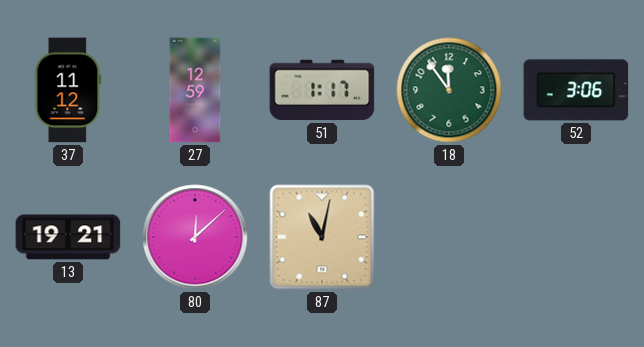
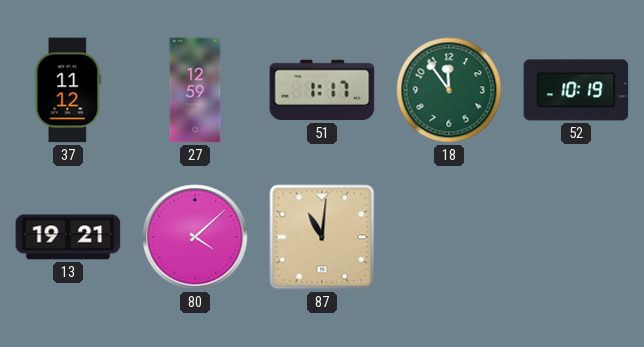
52: 3:06 -> 10:19 (576, 90)
80: 12:08 -> 4:08 (195, 237)
87: 11:02 -> 11:01 (322, 237)
